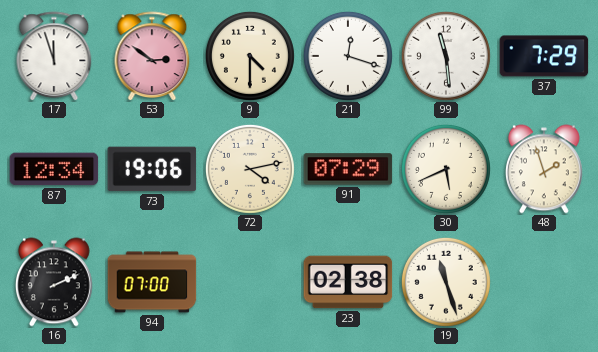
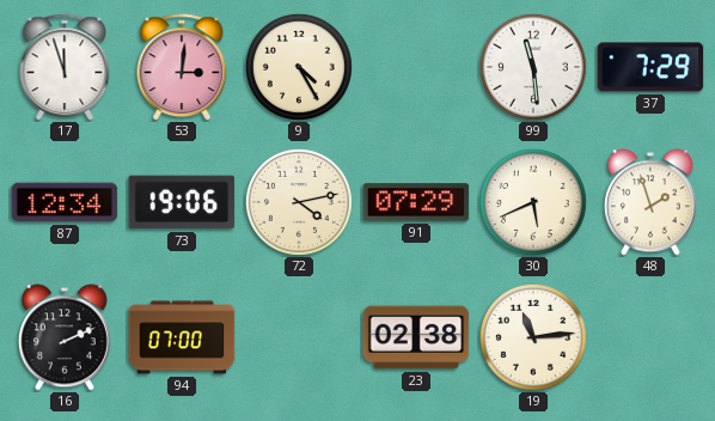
53: 2:51 -> 3:01 (182, 67)
9: 4:30 -> 4:25 (299, 67)
21: 12:18 -> none (348, 56)
19: 11:27 -> 11:14 (533, 337)
